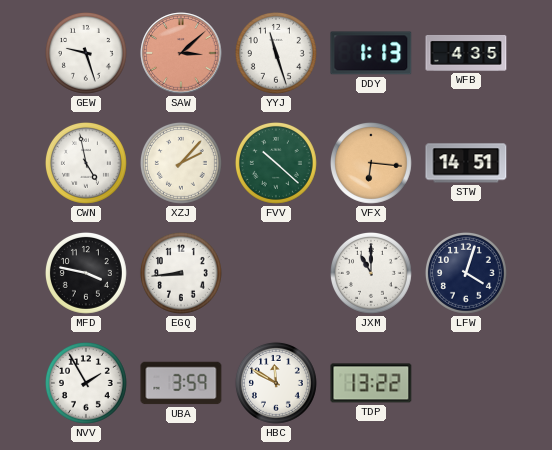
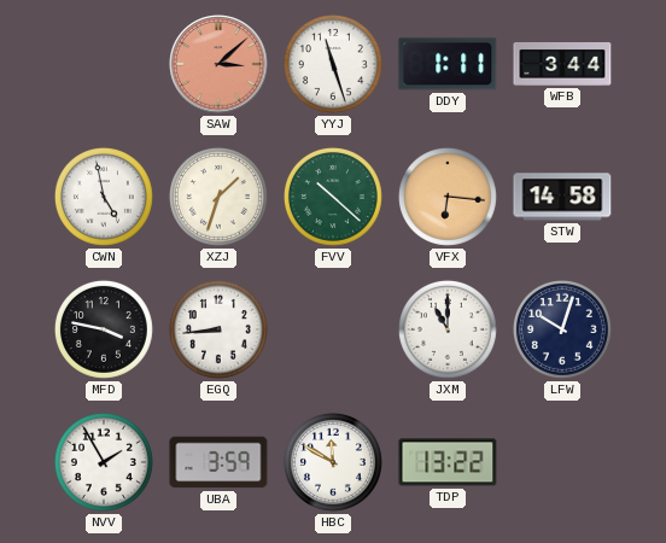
GEW: 9:27 -> none (86, 53)
DDY: 1:13 -> 1:11 (448, 64)
WFB: 4:35 -> 3:44 (562, 64)
XZJ: 2:07 -> 1:33 (218, 197)
STW: 14:51 -> 14:58 (562, 197)
LFW: 4:03 -> 10:03 (562, 329)
